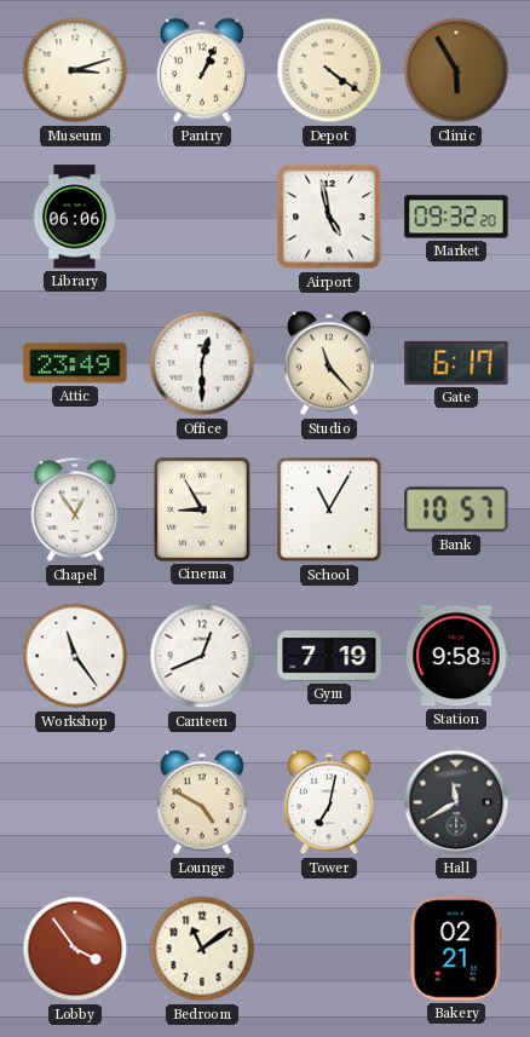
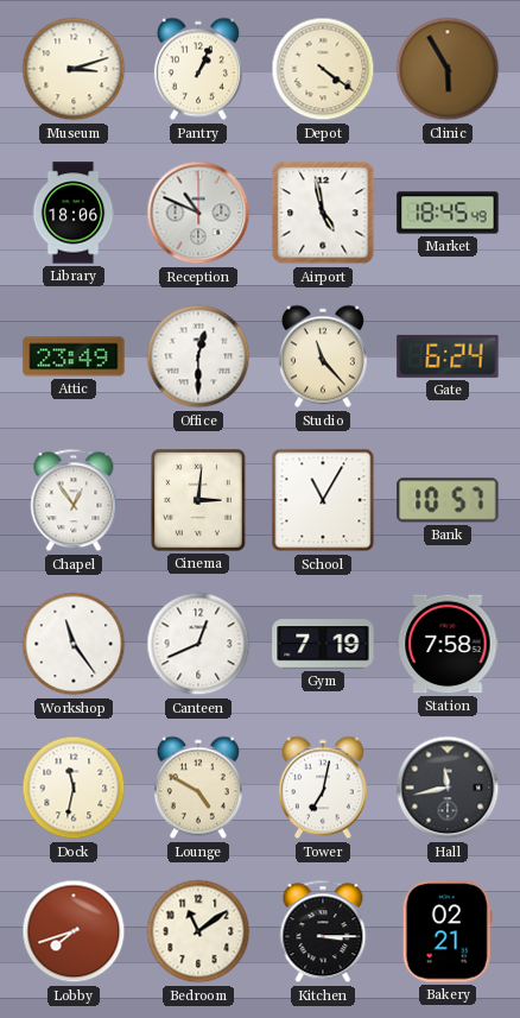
Library: 06:06 -> 18:06 (74, 213)
Reception: none -> 10:49 (198, 213)
Market: 09:32 -> 18:45 (448, 213)
Gate: 6:17 -> 6:24 (448, 356)
Cinema: 8:55 -> 3:01 (199, 501)
Station: 9:58 -> 7:58 (448, 644)
Dock: none -> 11:32 (74, 788)
Hall: 11:40 -> 11:43 (448, 788)
Lobby: 3:54 -> 7:42 (74, 931)
Kitchen: none -> 3:15 (323, 931)
